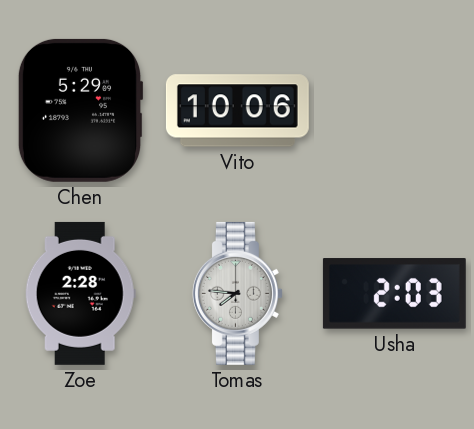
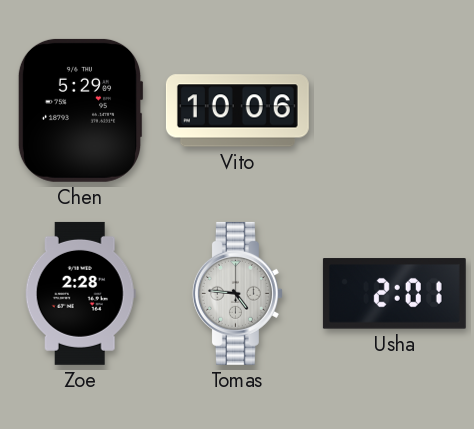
Tomas: 7:46 -> 4:46 (237, 293)
Usha: 2:03 -> 2:01 (394, 294)
